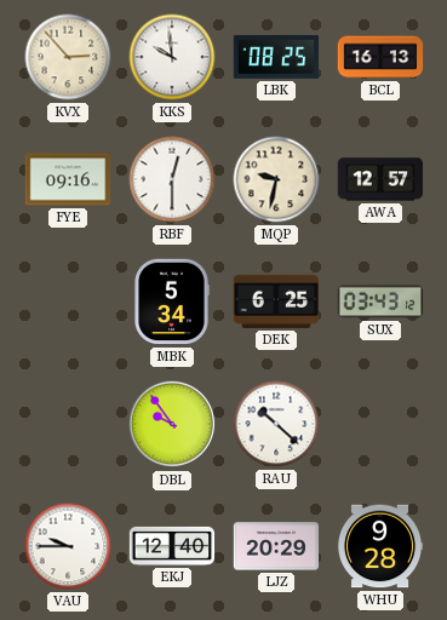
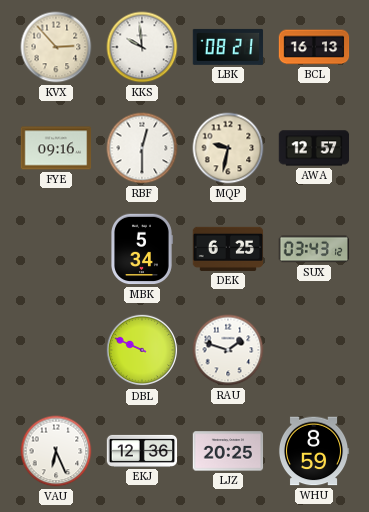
LBK: 08:25 -> 08:21 (228, 47)
DBL: 9:54 -> 9:49 (142, 350)
RAU: 10:22 -> 1:48 (228, 350)
VAU: 9:45 -> 6:26 (56, 451)
EKJ: 12:40 -> 12:36 (142, 451)
LJZ: 20:29 -> 20:25 (228, 451)
WHU: 9:28 -> 8:59 (314, 451)
